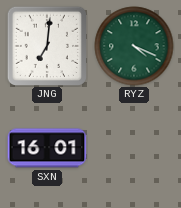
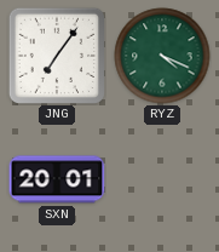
JNG: 7:01 -> 7:06 (56, 55)
SXN: 16:01 -> 20:01 (57, 179)
